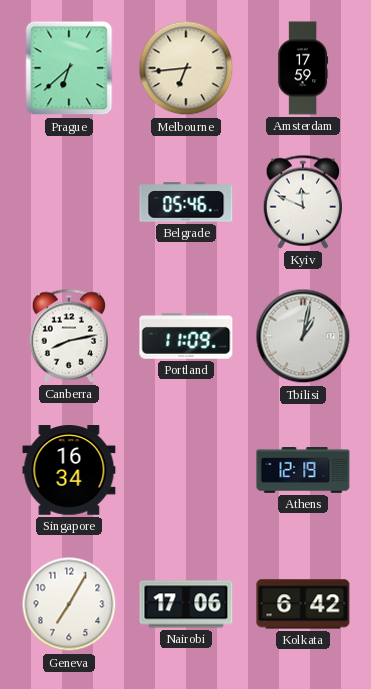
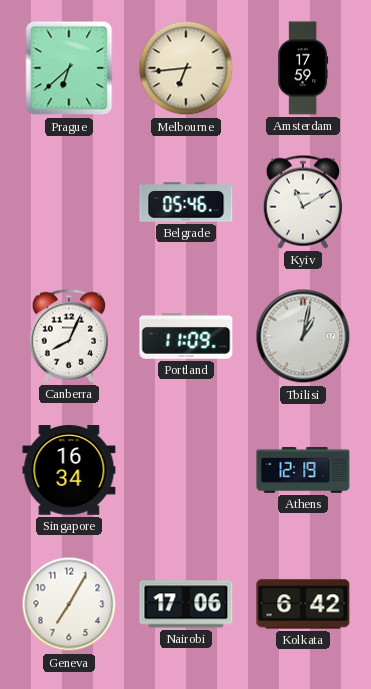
Kyiv: 11:49 -> 11:10 (302, 202)
Canberra: 8:13 -> 8:04 (68, 336)
